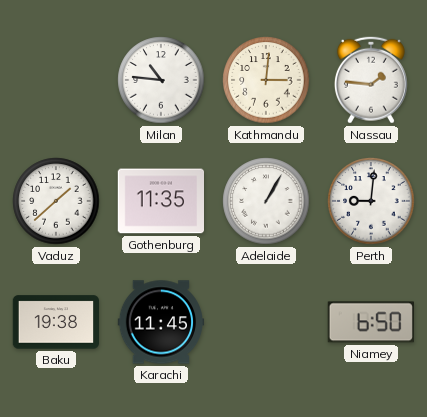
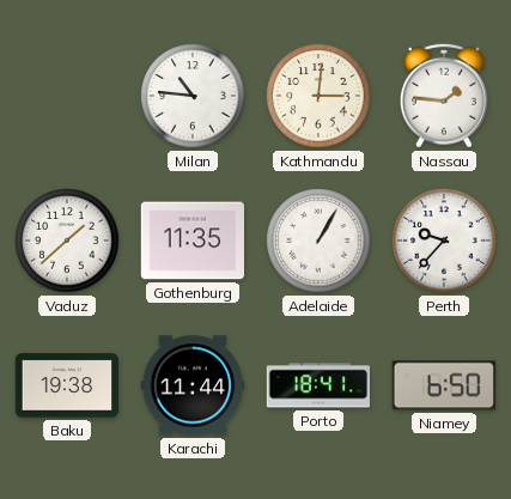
Perth: 9:01 -> 9:37 (444, 241)
Karachi: 11:45 -> 11:44 (193, 385)
Porto: none -> 18:41 (317, 385)
